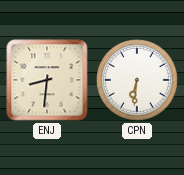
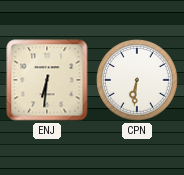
ENJ: 8:31 -> 6:31 (47, 80)
